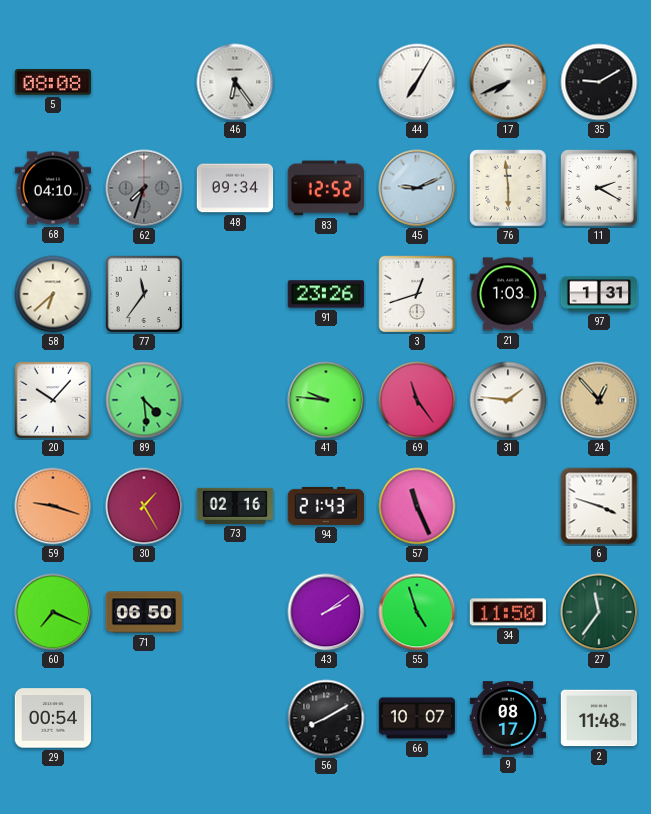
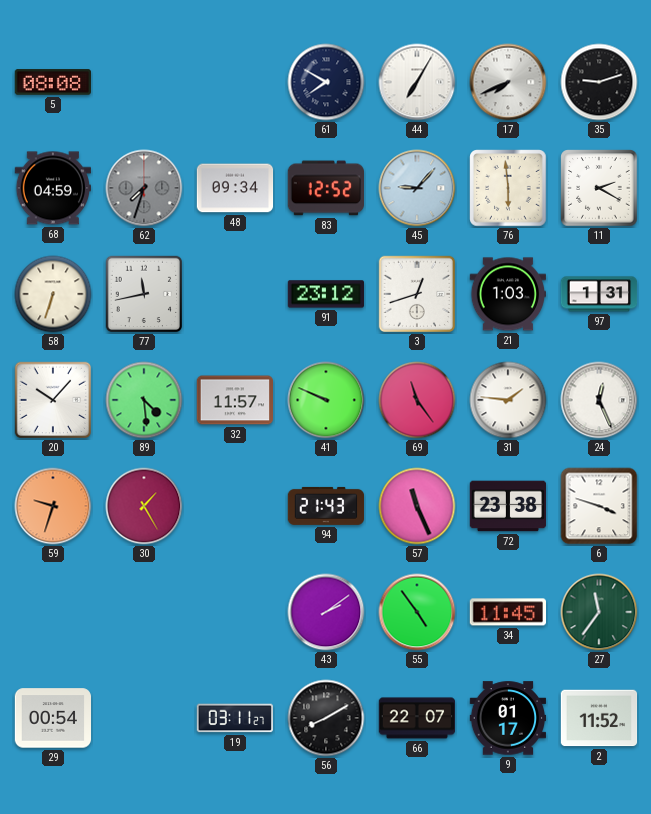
46: 6:24 -> none (235, 82)
61: none -> 7:50 (326, 82)
35: 9:10 -> 9:12 (599, 82)
68: 04:10 -> 04:59 (52, 188)
45: 9:11 -> 9:07 (417, 188)
58: 6:38 -> 6:33 (53, 294)
77: 11:36 -> 11:43 (144, 294)
91: 23:26 -> 23:12 (326, 294)
32: none -> 11:57 (235, 400)
41: 9:46 -> 9:49 (326, 400)
24: 12:53 -> 12:26 (599, 400)
24 dial: champagne -> white (599, 400)
59: 9:18 -> 9:33 (53, 506)
73: 02:16 -> none (235, 506)
72: none -> 23:38 (508, 506)
60: 7:19 -> none (53, 612)
71: 06:50 -> none (144, 612)
55: 4:57 -> 4:54 (417, 612)
34: 11:50 -> 11:45 (507, 612)
19: none -> 03:11 (234, 718)
66: 10:07 -> 22:07 (417, 718)
9: 08:17 -> 01:17 (508, 718)
2: 11:48 -> 11:52 (599, 718)
